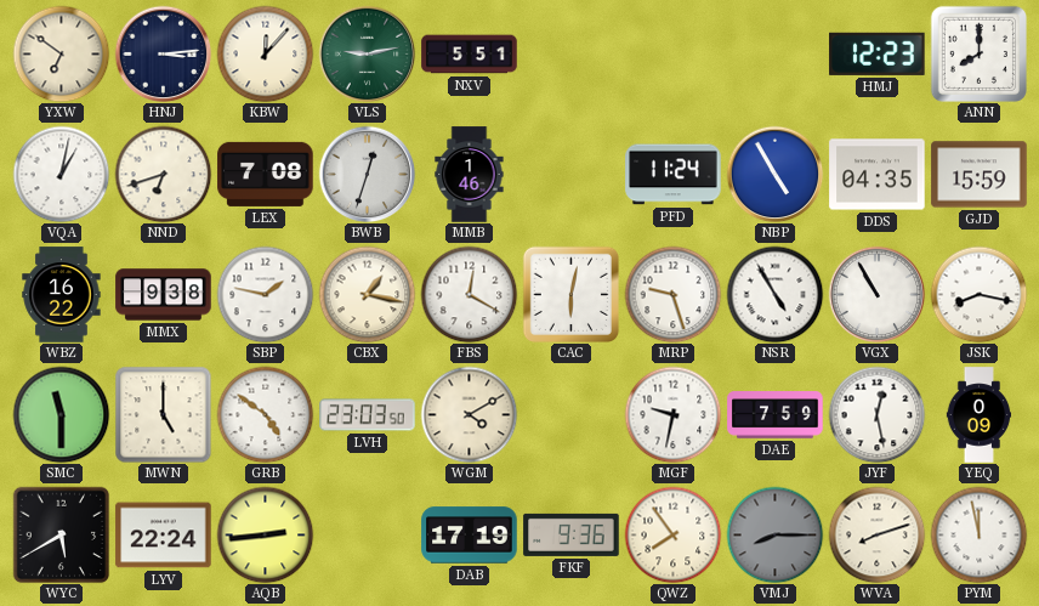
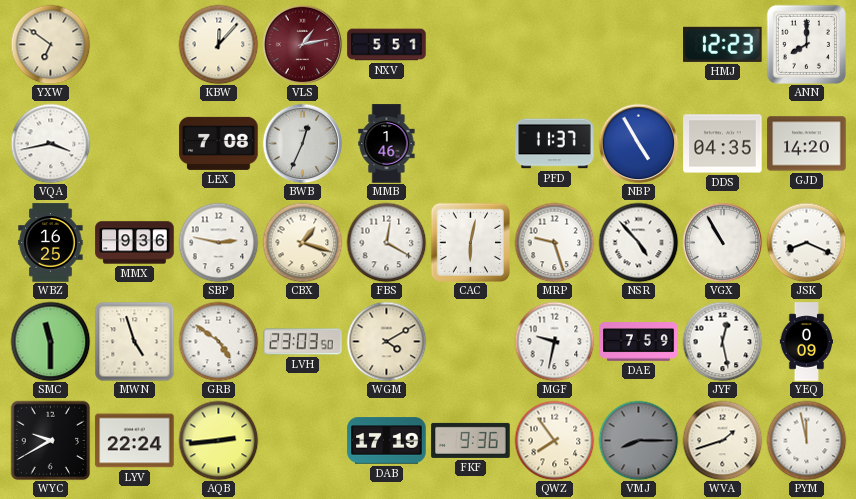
HNJ: 3:14 -> none (163, 53)
VLS: 9:13 -> 1:13 (302, 44)
VLS dial: green -> burgundy (302, 44)
VQA: 1:02 -> 3:43 (50, 143)
NND: 6:42 -> none (163, 174)
BWB: 12:33 -> 12:34 (302, 143)
PFD: 11:24 -> 11:37 (555, 144)
GJD: 15:59 -> 14:20 (807, 144)
WBZ: 16:22 -> 16:25 (51, 243)
MMX: 9:38 -> 9:36 (135, 243)
SBP: 1:47 -> 2:47 (218, 242)
CBX: 1:17 -> 1:18 (302, 242)
NSR: 4:55 -> 4:53 (638, 242)
JSK: 8:17 -> 8:19 (806, 242)
MWN: 5:00 -> 4:57 (134, 341)
WYC: 5:40 -> 9:40 (50, 440)
WVA: 8:12 -> 1:42 (722, 440)
